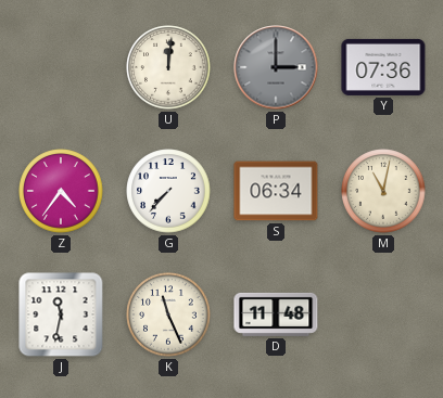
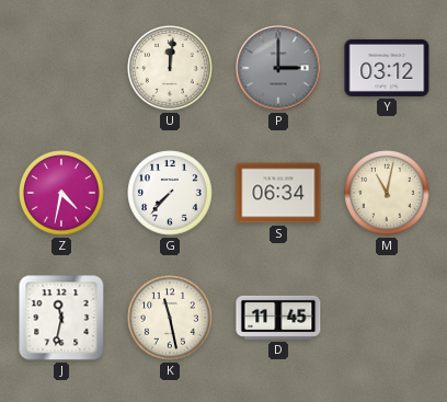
Y: 07:36 -> 03:12 (387, 68)
Z: 4:36 -> 4:32 (61, 193)
K: 11:26 -> 11:28 (170, 318)
D: 11:48 -> 11:45 (278, 318)
